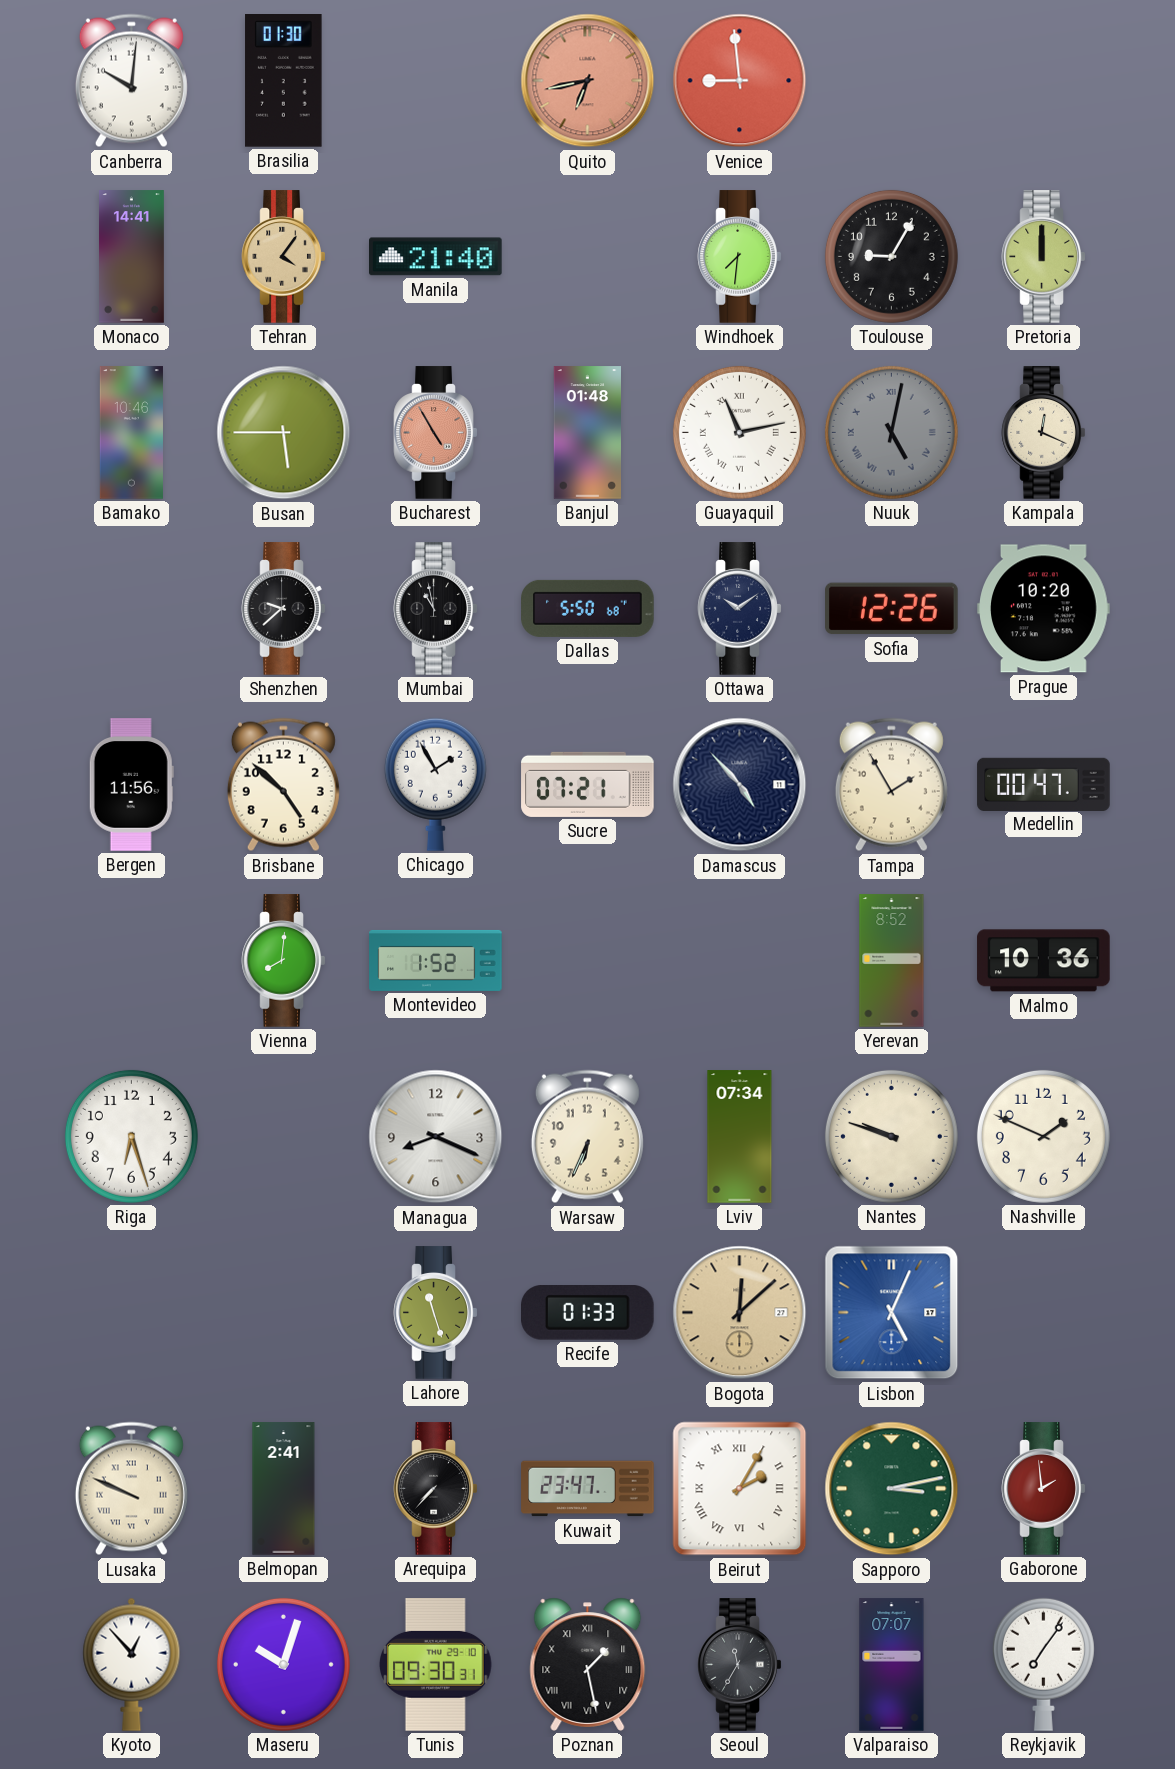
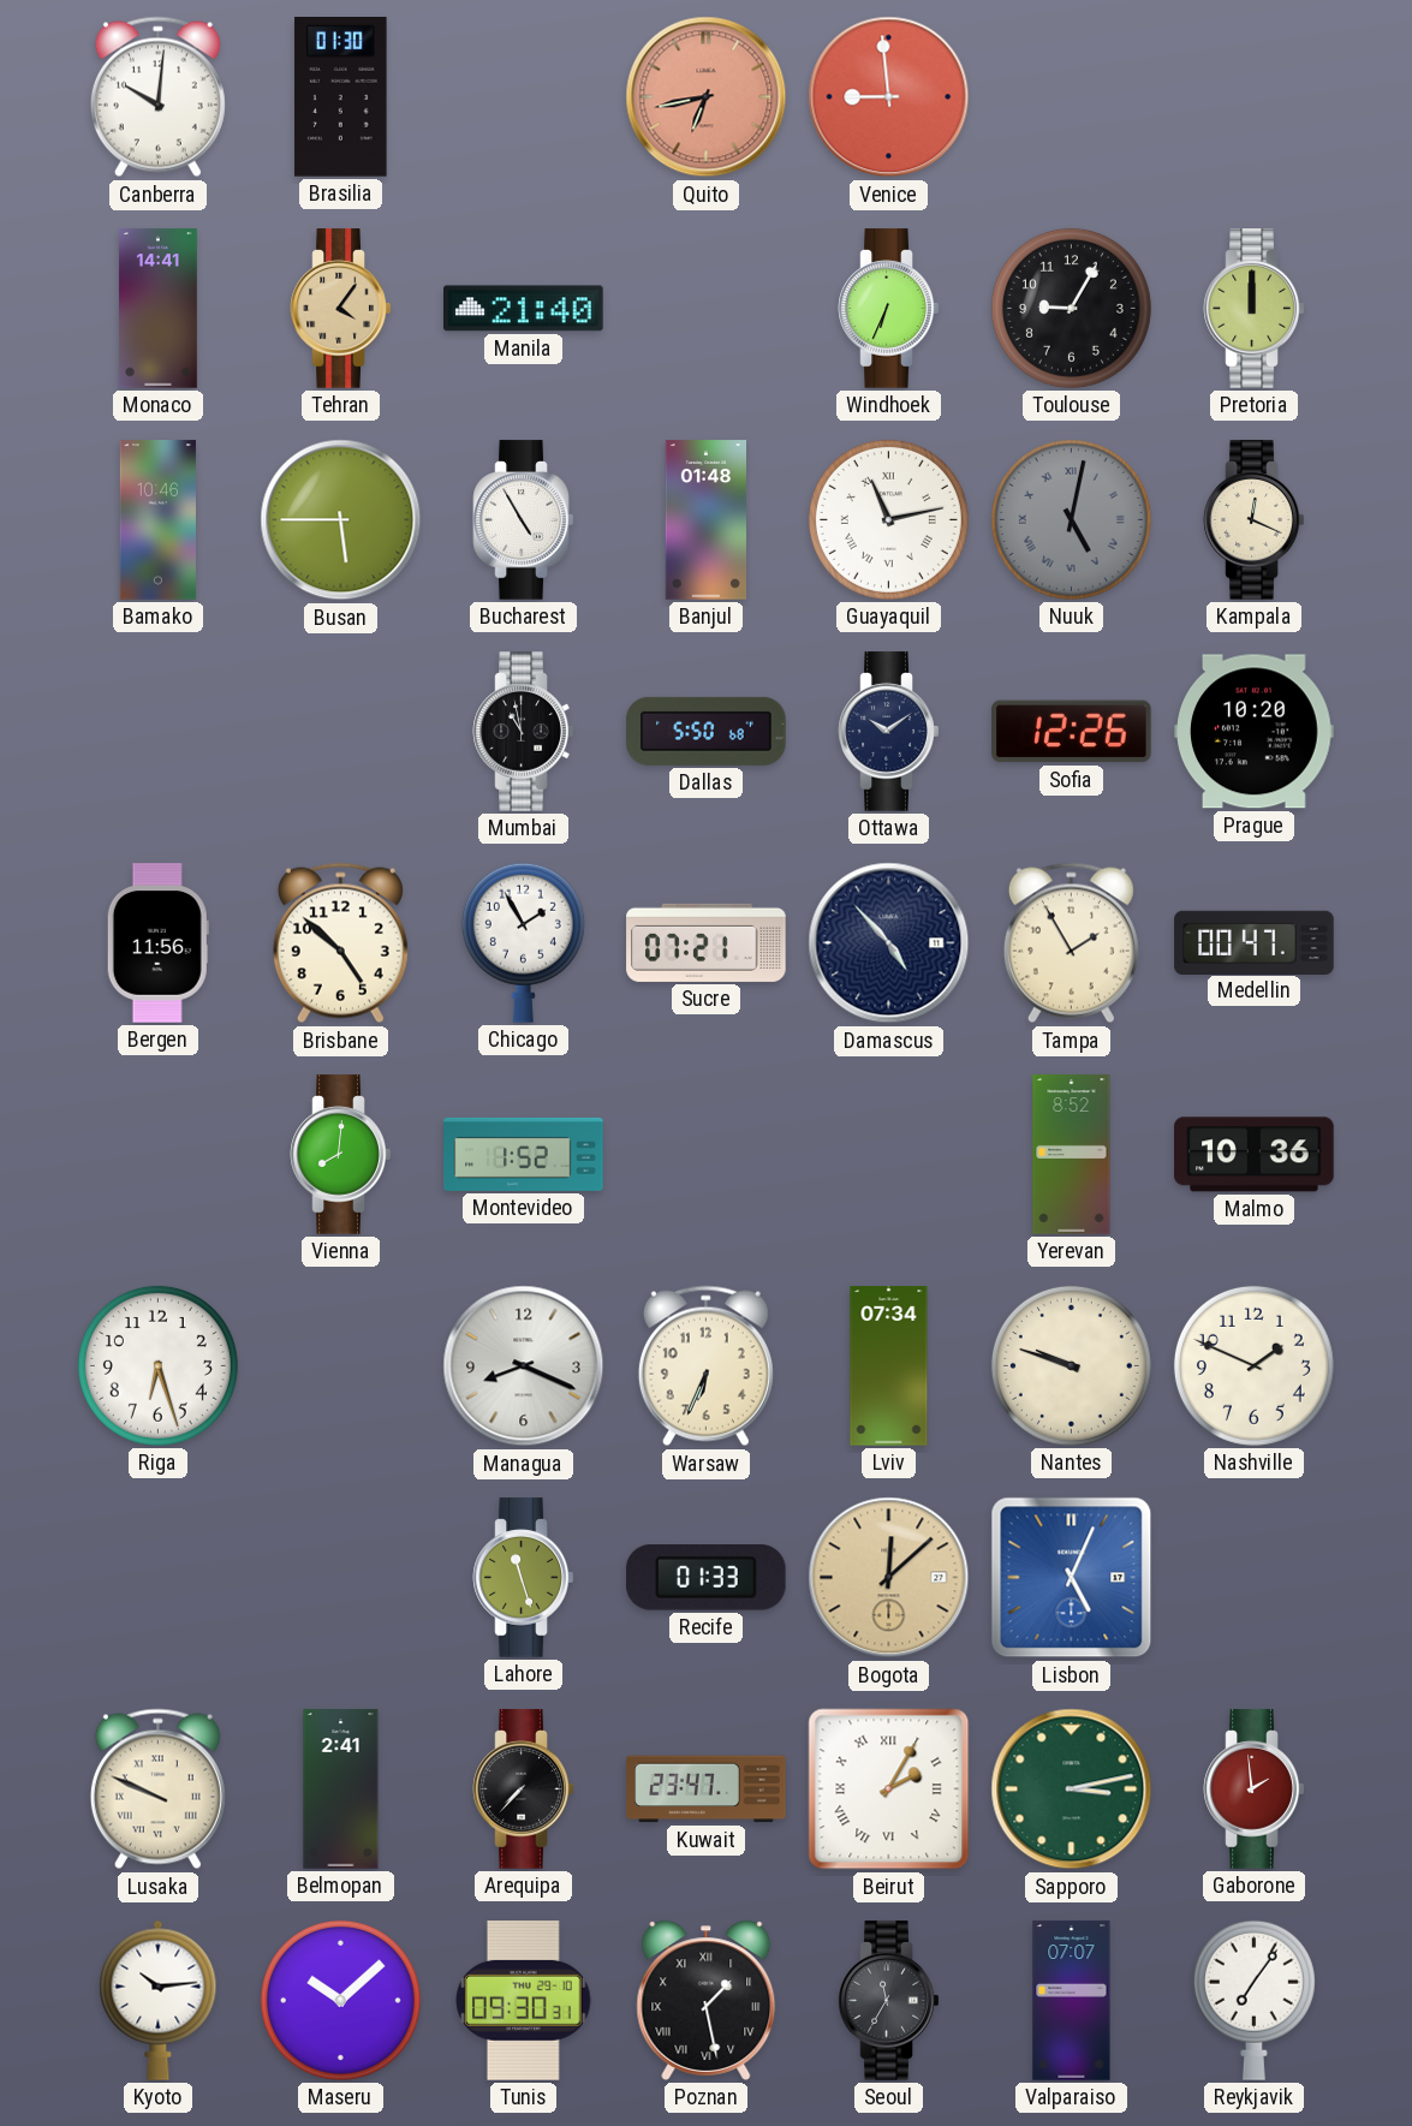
Windhoek: 7:31 -> 6:34 (889, 309)
Bucharest dial: salmon -> white (524, 520)
Shenzhen: 9:38 -> none (284, 609)
Kyoto: 12:53 -> 10:14 (159, 2000)
Maseru: 10:03 -> 10:08 (340, 2000)
